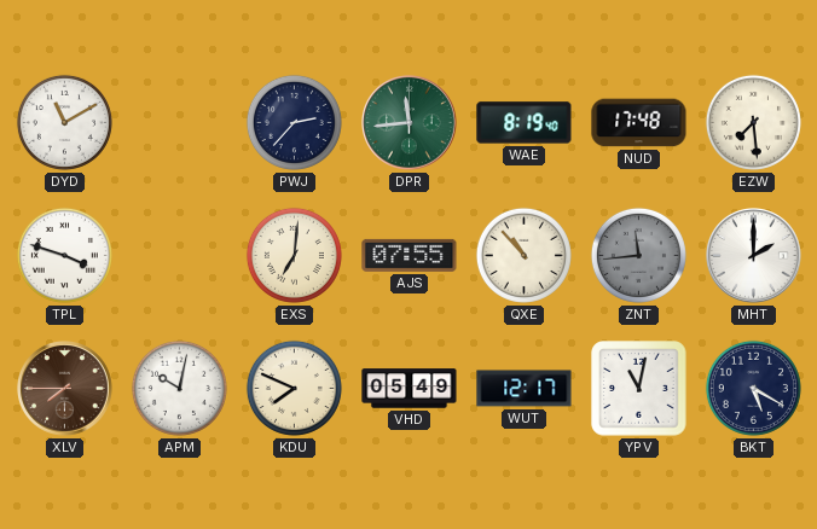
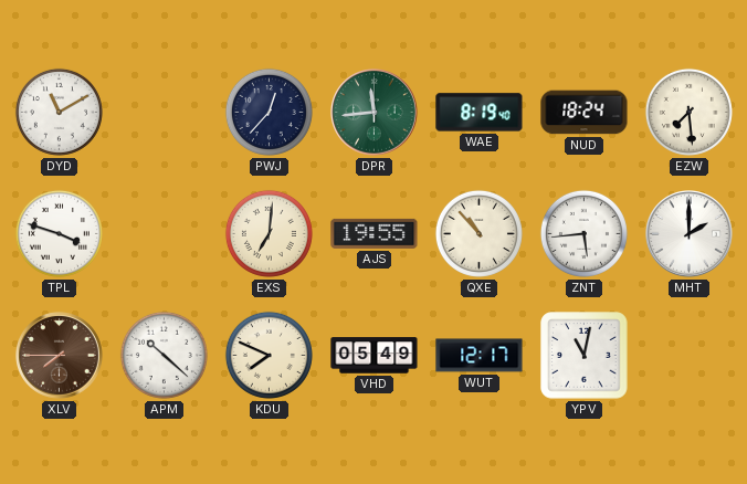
PWJ: 2:37 -> 12:37 (269, 112)
NUD: 17:48 -> 18:24 (585, 113)
AJS: 07:55 -> 19:55 (375, 233)
ZNT: 11:44 -> 5:44 (583, 233)
ZNT dial: grey -> white (583, 233)
APM: 10:02 -> 10:22 (164, 355)
BKT: 5:20 -> none (753, 388)
